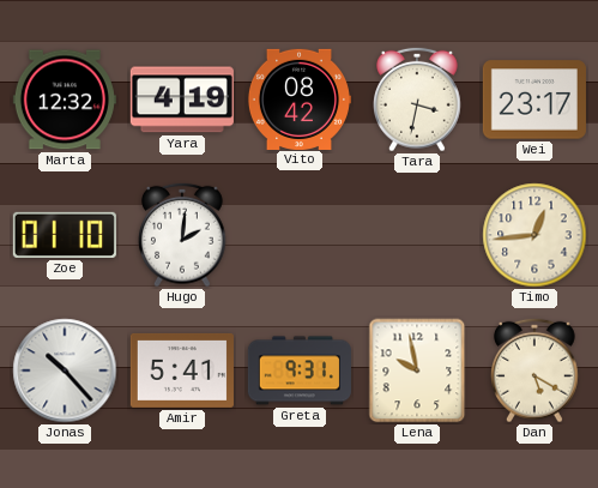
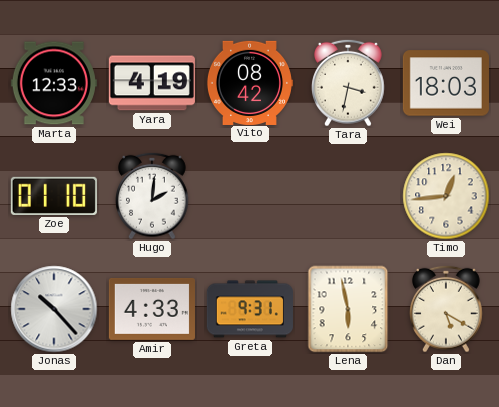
Marta: 12:32 -> 12:33 (54, 83)
Wei: 23:17 -> 18:03 (446, 83)
Amir: 5:41 -> 4:33 (152, 309)
Lena: 9:58 -> 5:58 (348, 309)
